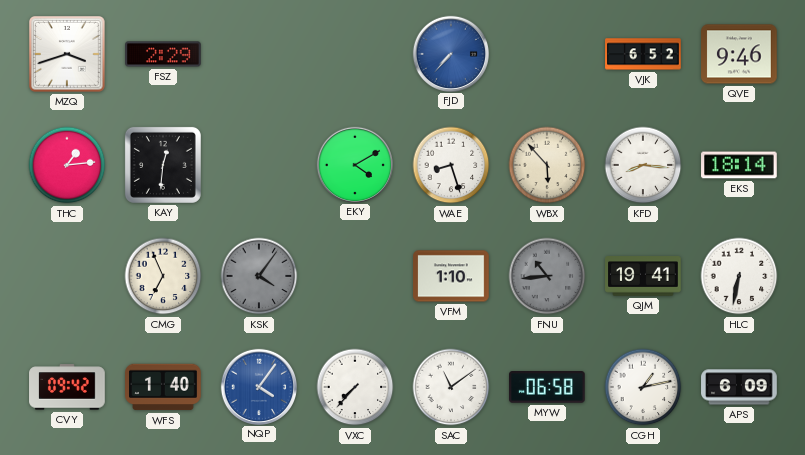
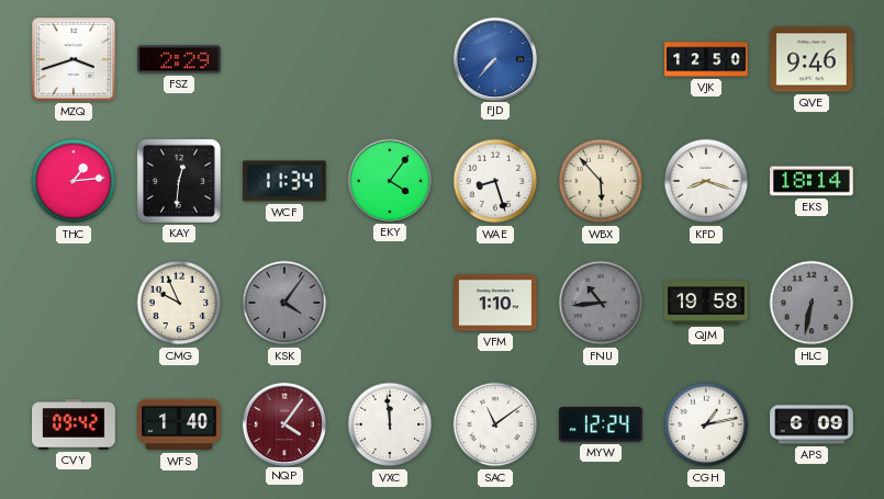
VJK: 6:52 -> 12:50 (706, 59)
WCF: none -> 11:34 (286, 181)
EKY: 4:10 -> 4:06 (389, 180)
KFD: 8:16 -> 8:18 (706, 181)
CMG: 6:56 -> 9:56 (179, 303)
QJM: 19:41 -> 19:58 (706, 303)
HLC dial: white -> grey (812, 303)
NQP dial: blue -> burgundy (283, 423)
VXC: 7:37 -> 11:59 (390, 424)
MYW: 06:58 -> 12:24 (602, 424)
